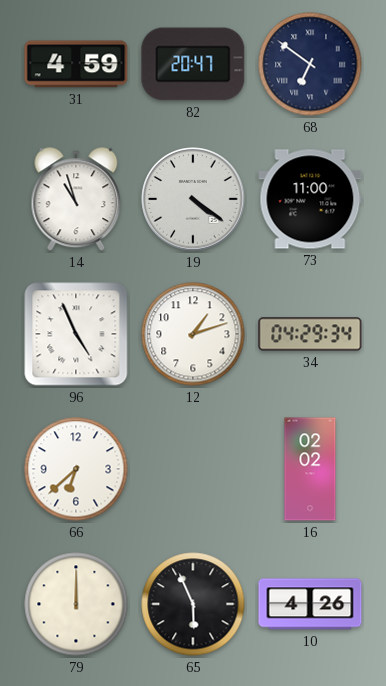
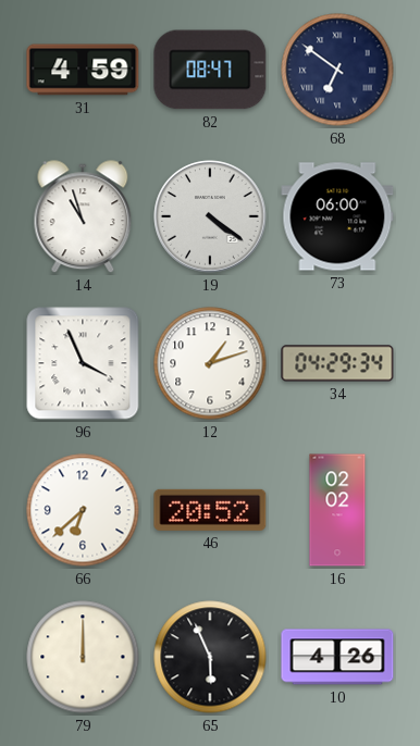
82: 20:47 -> 08:47 (210, 70)
73: 11:00 -> 06:00 (337, 216)
96: 4:56 -> 3:56 (83, 363)
46: none -> 20:52 (210, 510)
